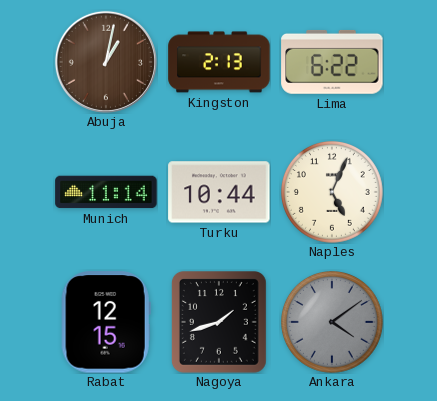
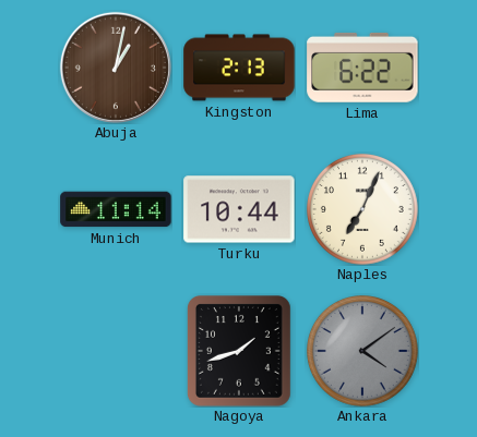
Naples: 5:04 -> 7:04 (362, 209)
Rabat: 12:15 -> none (106, 322)
